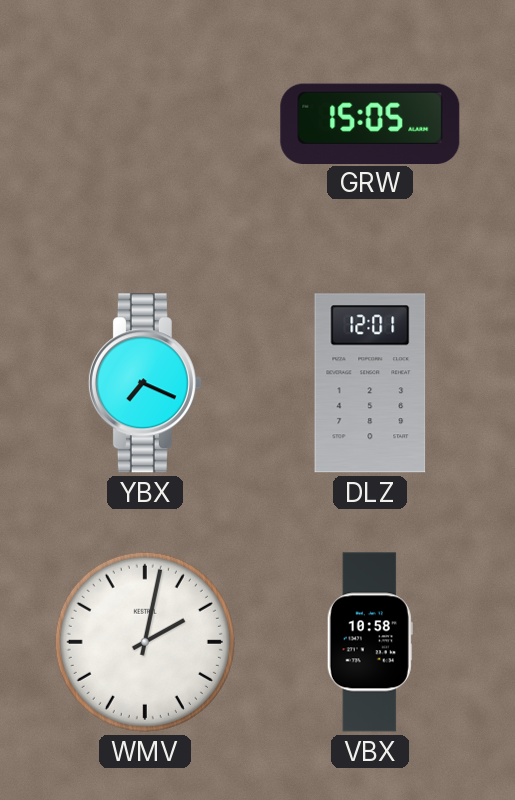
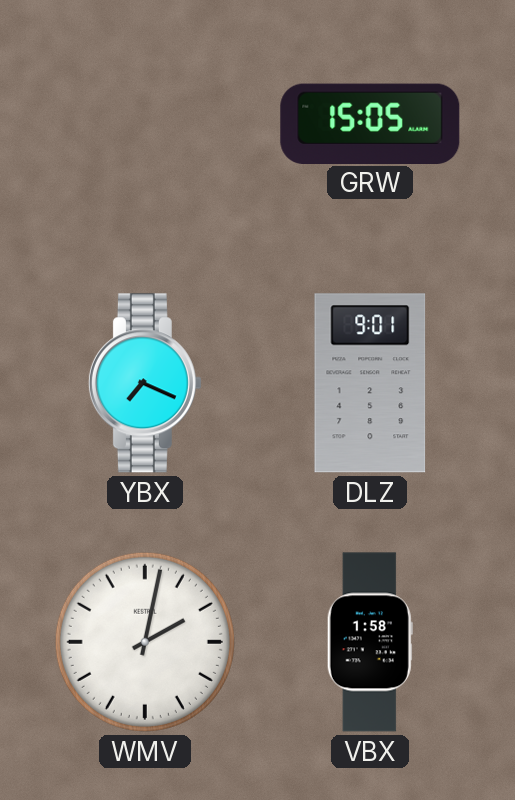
DLZ: 12:01 -> 9:01 (370, 383)
VBX: 10:58 -> 1:58 (370, 642)
